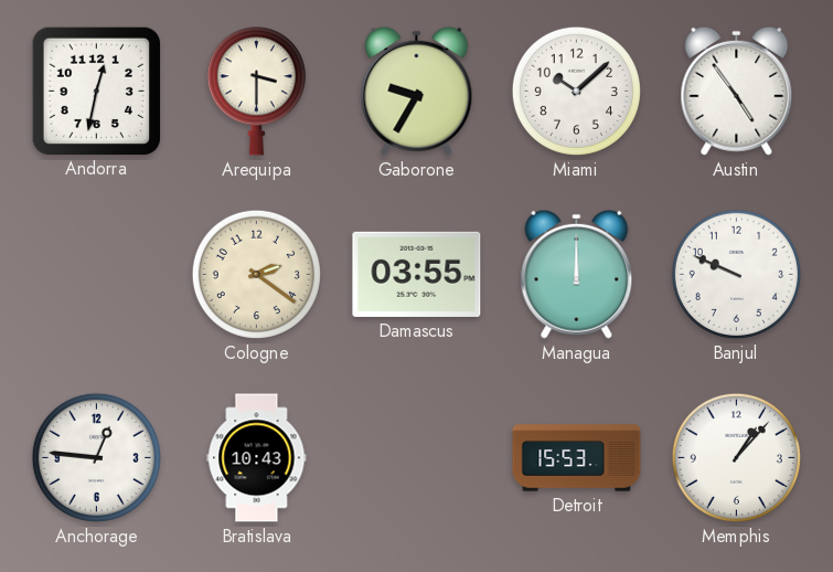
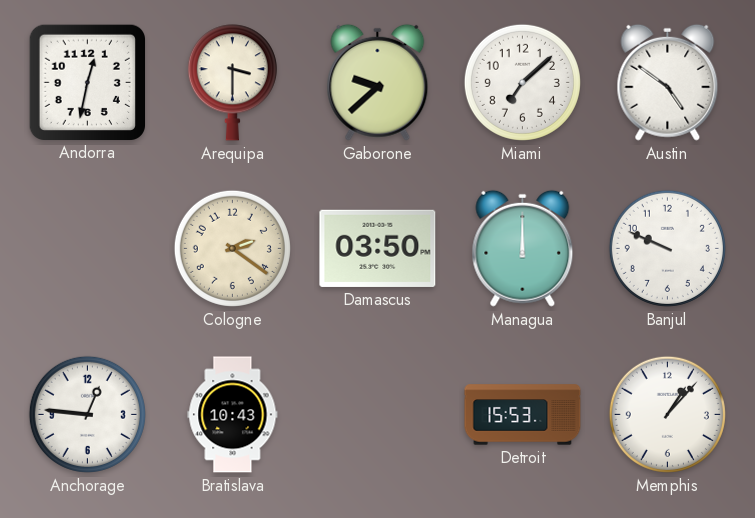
Gaborone: 9:35 -> 9:38 (378, 82)
Miami: 10:08 -> 7:08 (522, 82)
Austin: 4:54 -> 4:51 (668, 82)
Damascus: 03:55 -> 03:50 (378, 248)
